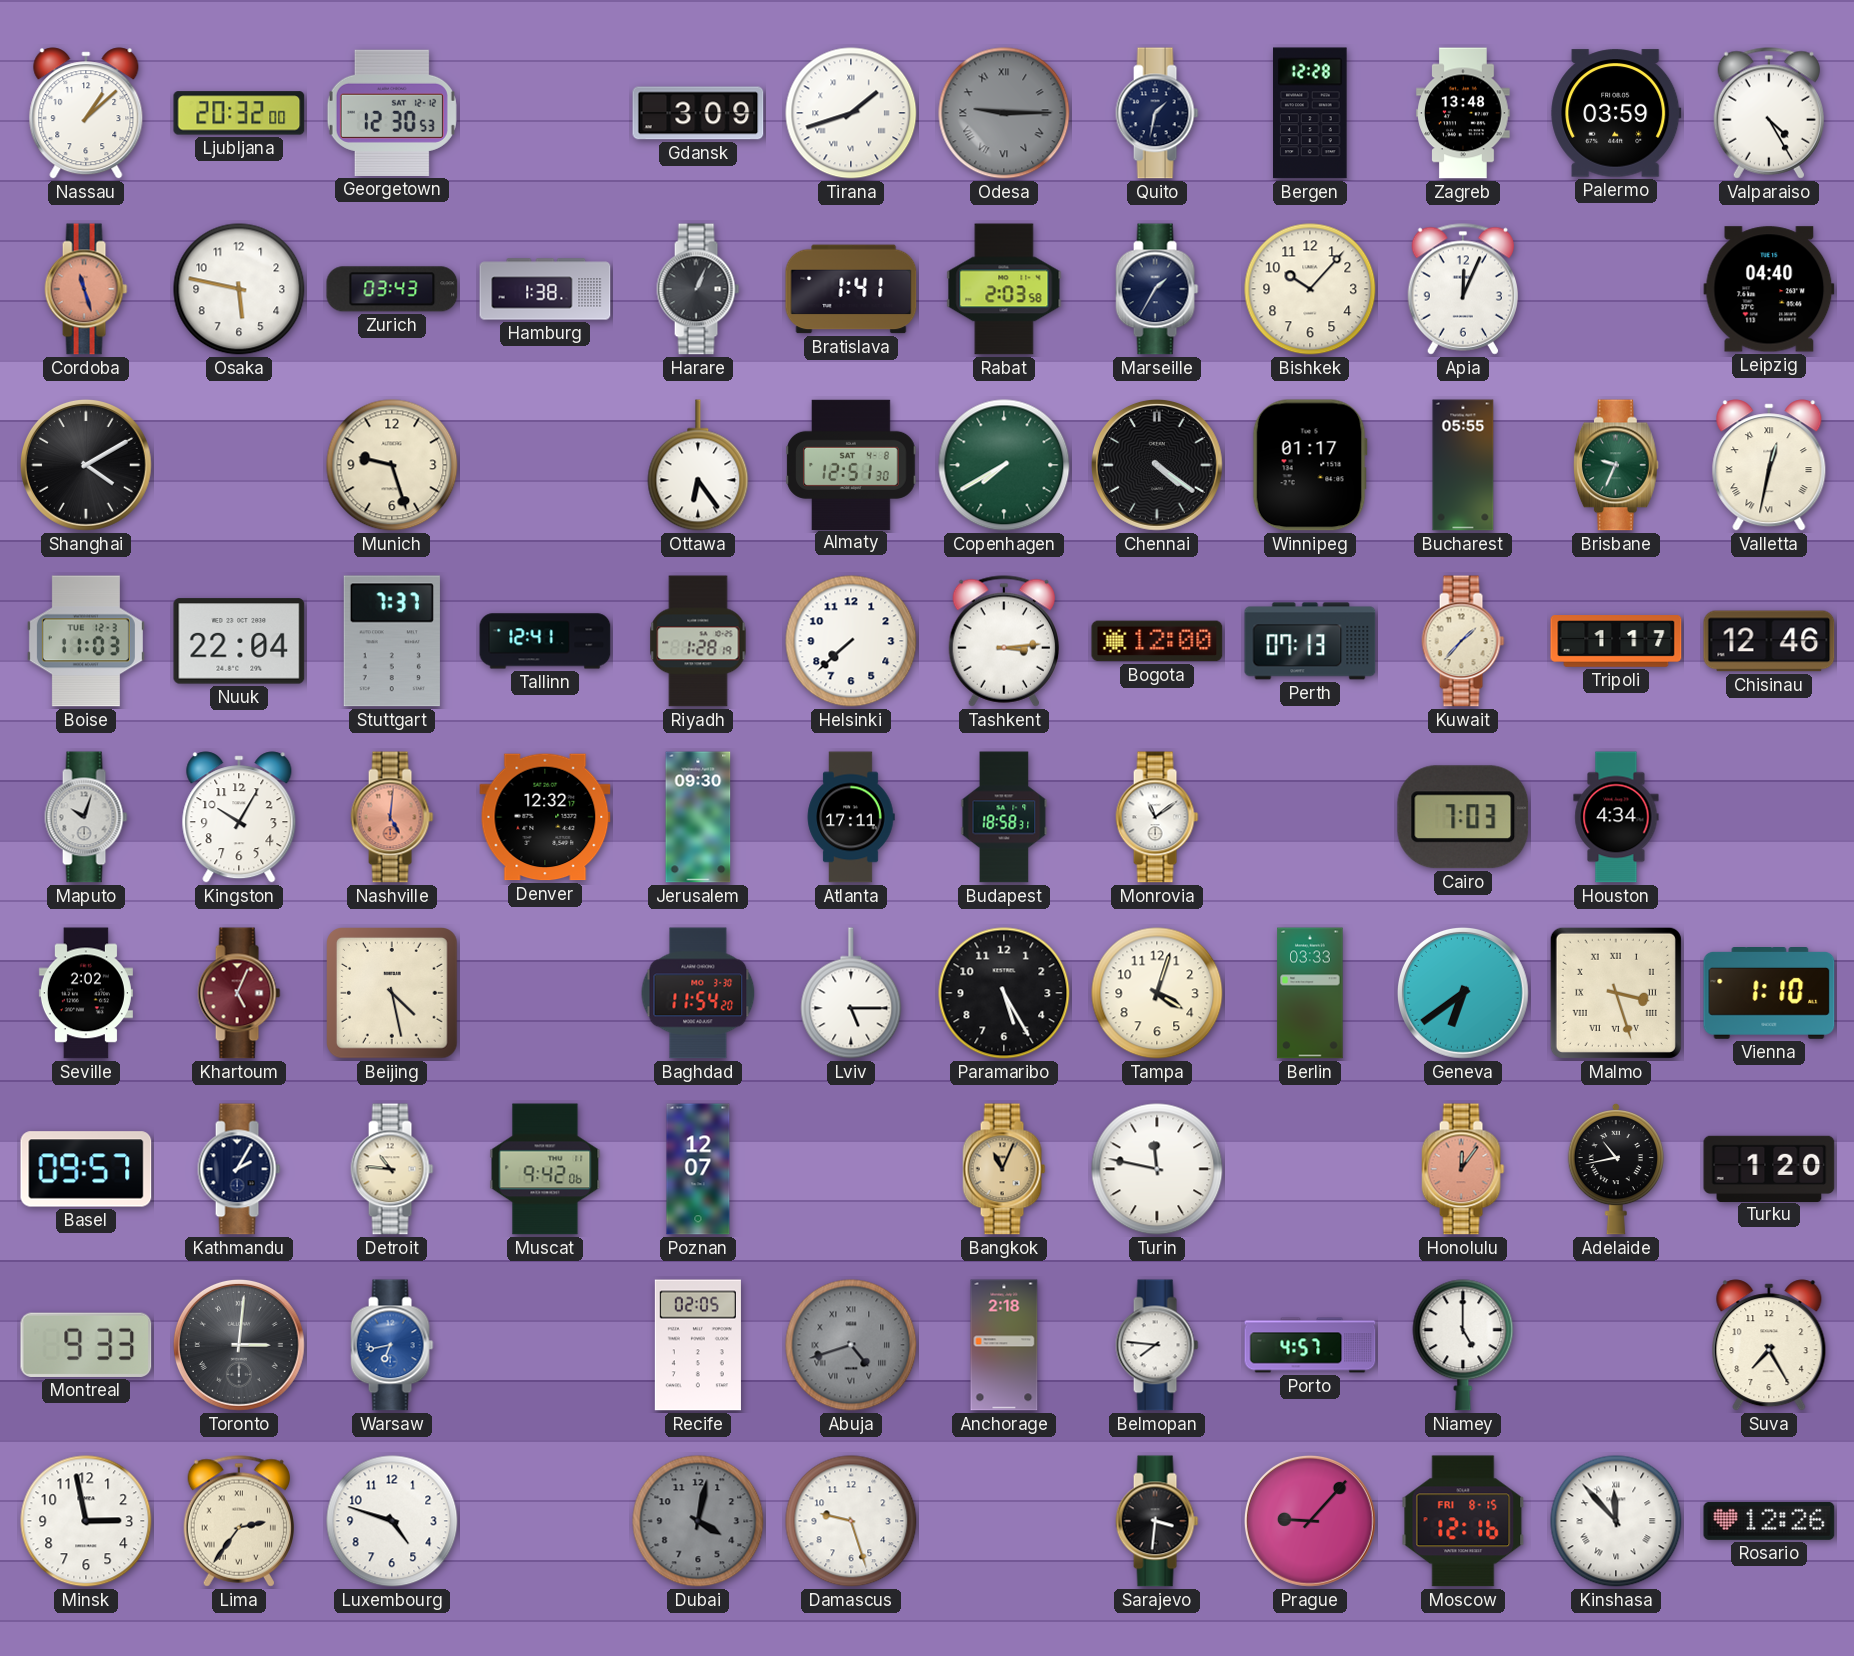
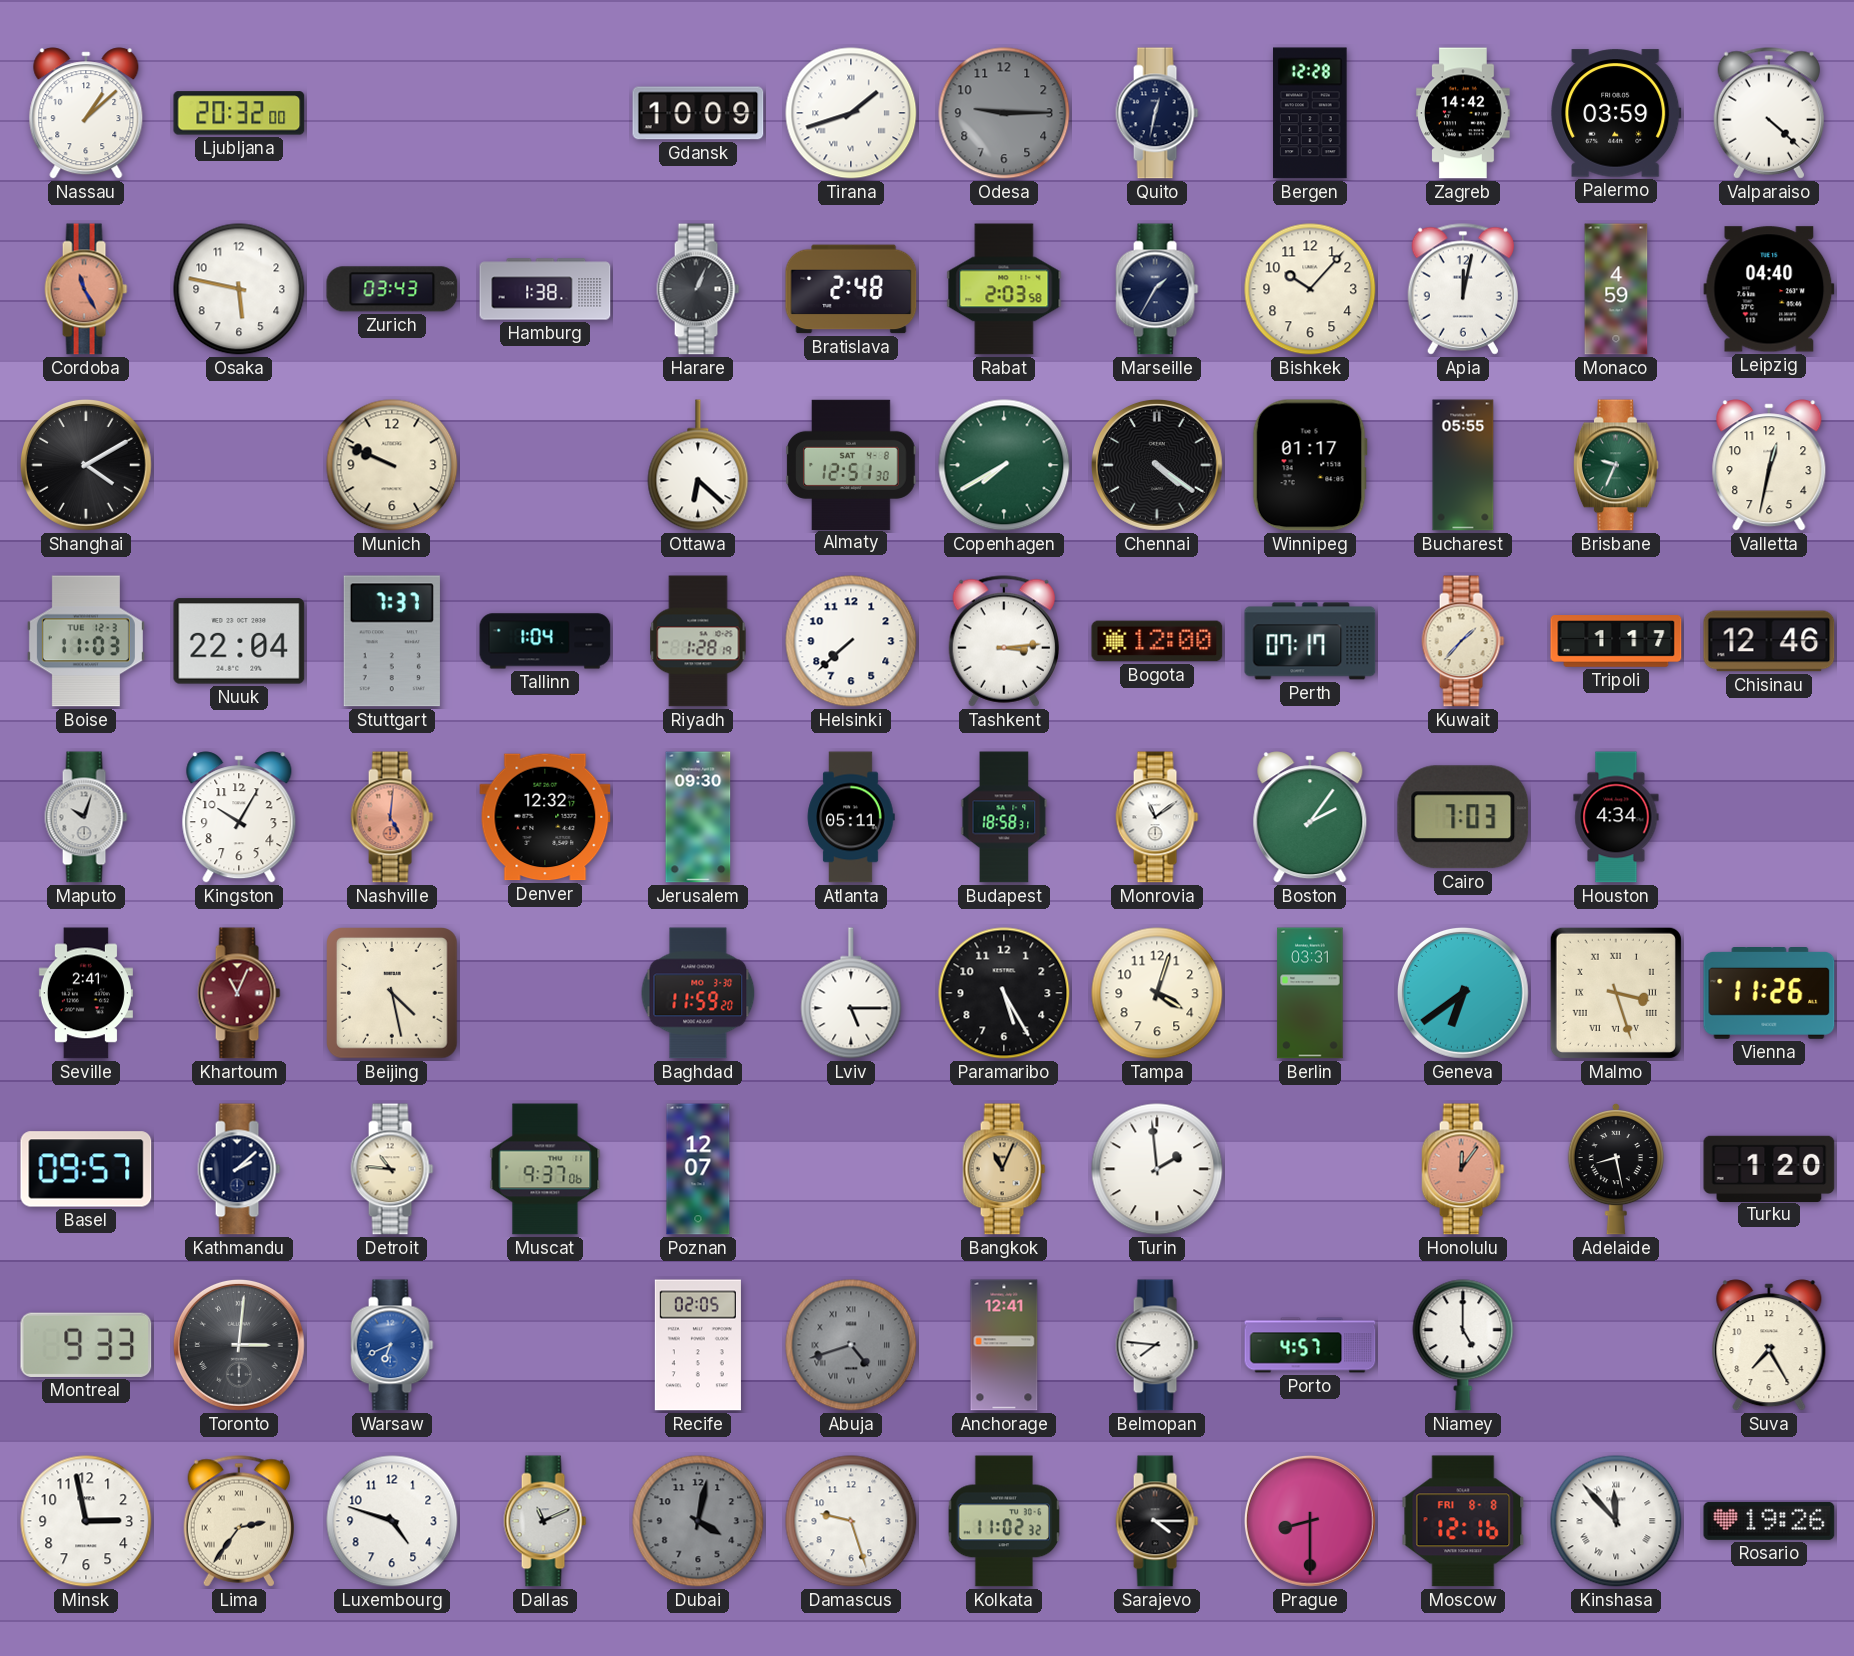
Georgetown: 12:30 -> none (392, 113)
Gdansk: 3:09 -> 10:09 (698, 113)
Odesa numerals: Roman -> Arabic (1004, 113)
Quito: 1:32 -> 12:32 (1157, 113)
Zagreb: 13:48 -> 14:42 (1463, 113)
Valparaiso: 4:25 -> 4:22 (1768, 113)
Cordoba: 11:27 -> 11:25 (86, 289)
Bratislava: 1:41 -> 2:48 (851, 289)
Apia: 12:04 -> 12:02 (1462, 289)
Monaco: none -> 4:59 (1616, 289)
Munich: 9:27 -> 9:49 (392, 465)
Ottawa: 6:24 -> 6:22 (698, 465)
Valletta numerals: Roman -> Arabic (1769, 465)
Tallinn: 12:41 -> 1:04 (545, 641)
Perth: 07:13 -> 07:17 (1310, 641)
Atlanta: 17:11 -> 05:11 (851, 817)
Boston: none -> 2:06 (1310, 817)
Seville: 2:02 -> 2:41 (86, 993)
Khartoum: 5:04 -> 11:04 (239, 993)
Baghdad: 11:54 -> 11:59 (698, 993)
Berlin: 03:33 -> 03:31 (1310, 993)
Vienna: 1:10 -> 11:26 (1769, 994)
Kathmandu: 2:05 -> 2:08 (239, 1169)
Muscat: 9:42 -> 9:37 (545, 1169)
Turin: 11:47 -> 1:59 (1157, 1169)
Adelaide: 10:43 -> 8:28 (1616, 1169)
Warsaw: 6:43 -> 6:41 (392, 1345)
Anchorage: 2:18 -> 12:41 (1004, 1345)
Dallas: none -> 11:11 (545, 1521)
Kolkata: none -> 11:02 (1004, 1521)
Sarajevo: 3:31 -> 4:15 (1157, 1521)
Prague: 9:07 -> 8:30 (1310, 1521)
Moscow date: FRI 8-15 -> FRI 8-8 (1463, 1521)
Rosario: 12:26 -> 19:26 (1769, 1521)
